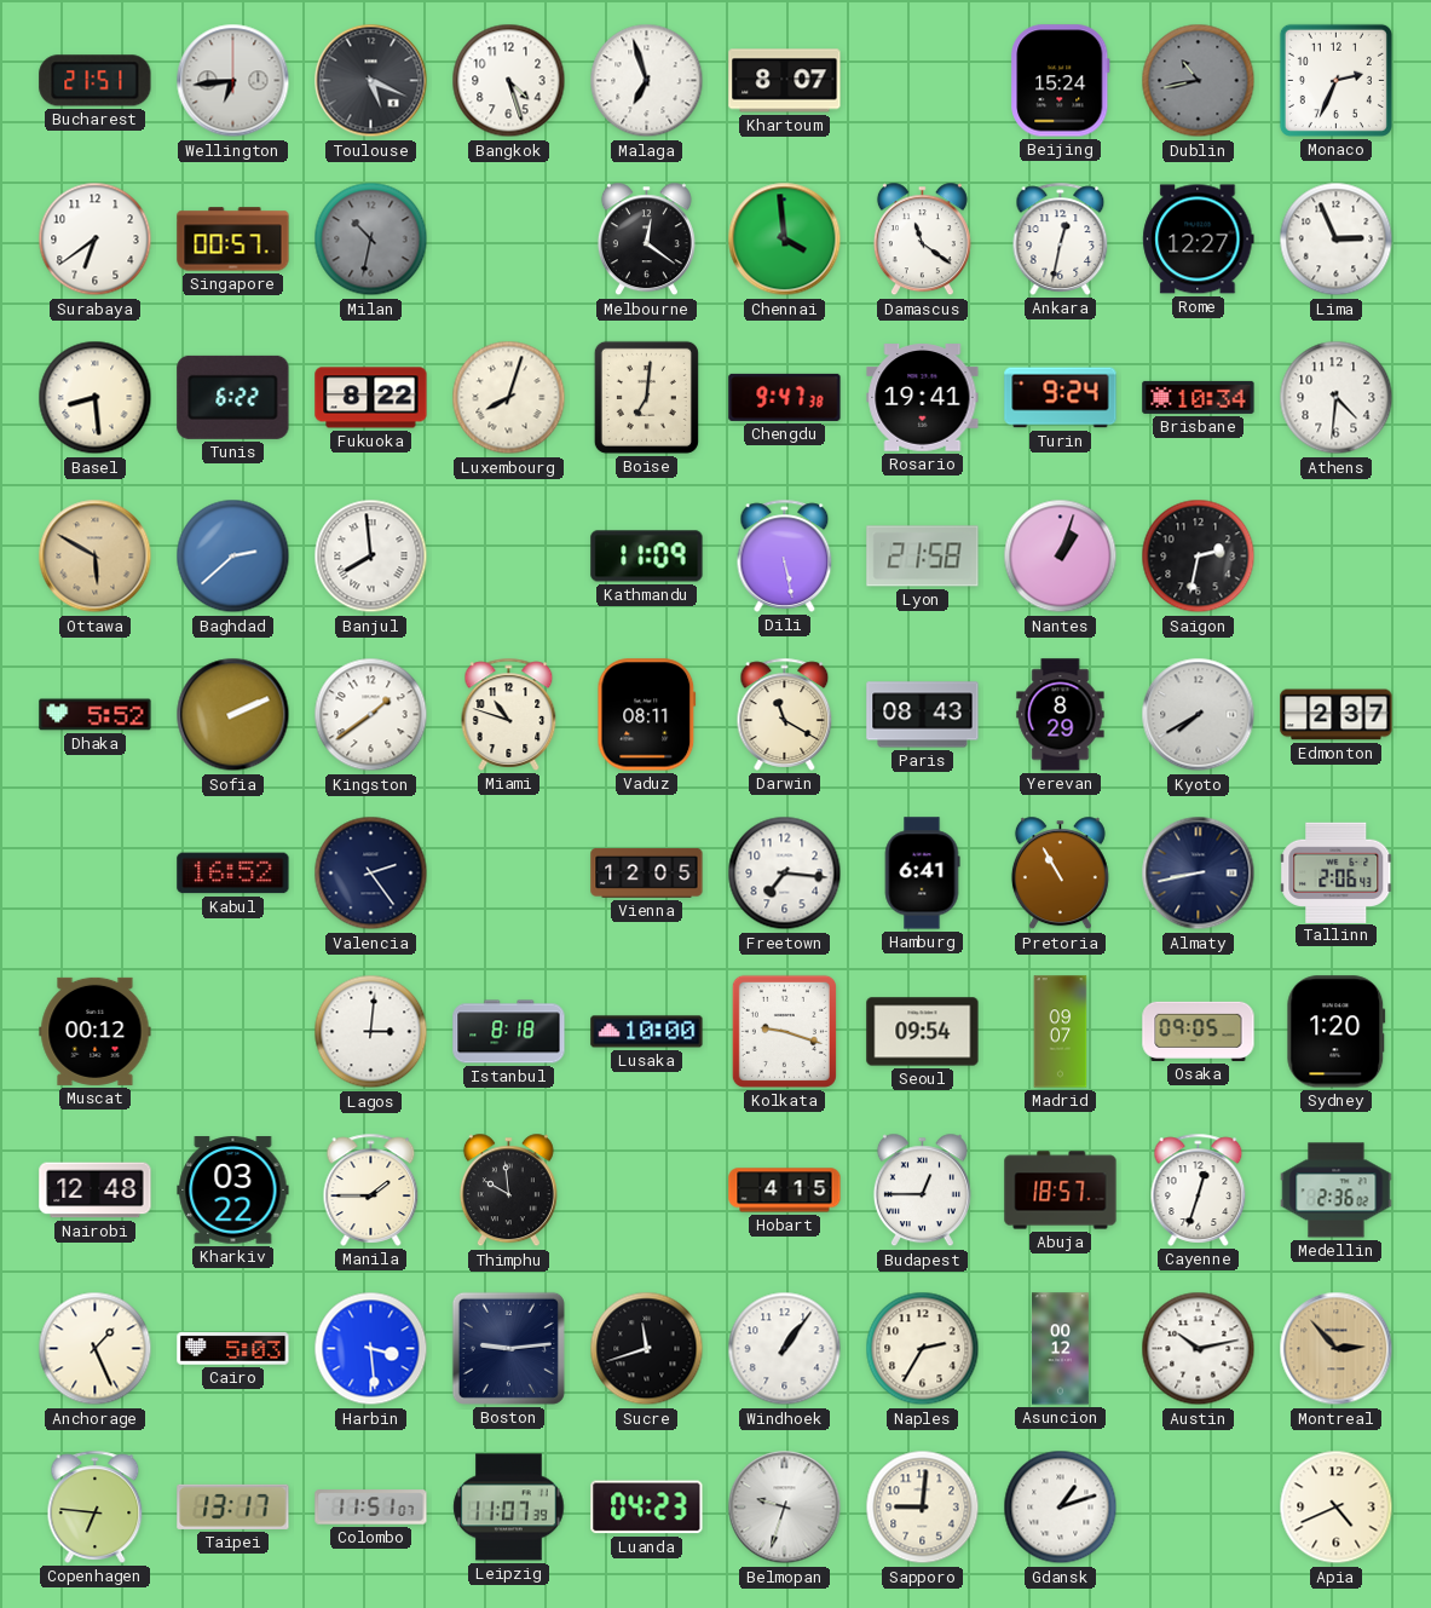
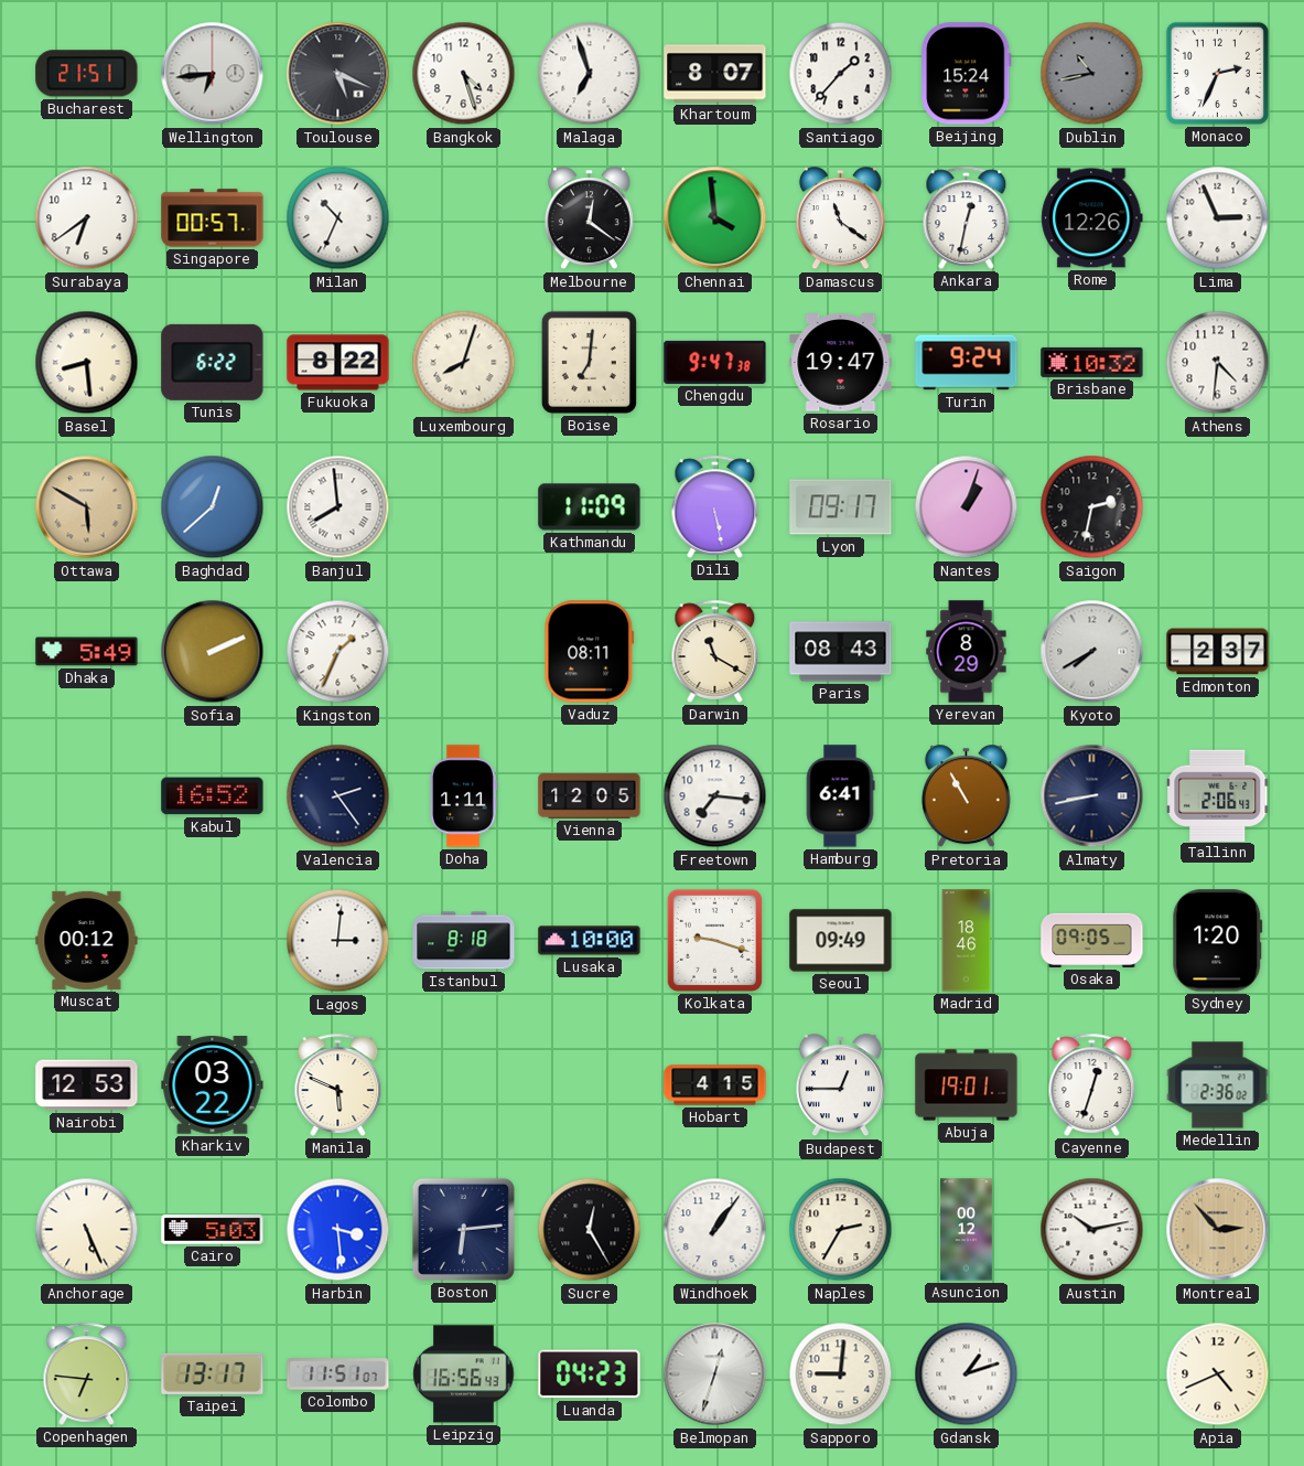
Santiago: none -> 1:37 (841, 74)
Milan: 10:32 -> 10:34 (338, 218)
Milan dial: grey -> white (338, 218)
Rome: 12:27 -> 12:26 (1092, 218)
Rosario: 19:41 -> 19:47 (841, 363)
Brisbane: 10:34 -> 10:32 (1092, 362)
Baghdad: 2:38 -> 12:38 (213, 507)
Lyon: 21:58 -> 09:17 (841, 507)
Dhaka: 5:52 -> 5:49 (87, 652)
Kingston: 1:39 -> 1:34 (338, 652)
Miami: 10:48 -> none (509, 714)
Doha: none -> 1:11 (463, 796)
Seoul: 09:54 -> 09:49 (841, 941)
Madrid: 09:07 -> 18:46 (967, 941)
Nairobi: 12:48 -> 12:53 (87, 1085)
Manila: 1:45 -> 5:49 (338, 1084)
Thimphu: 9:59 -> none (508, 1191)
Abuja: 18:57 -> 19:01 (967, 1085)
Anchorage: 1:26 -> 5:26 (87, 1230)
Boston: 9:14 -> 6:14 (463, 1229)
Sucre: 11:42 -> 12:25 (590, 1230)
Leipzig: 11:07 -> 16:56 (464, 1374)
Belmopan: 9:33 -> 12:33 (715, 1374)
